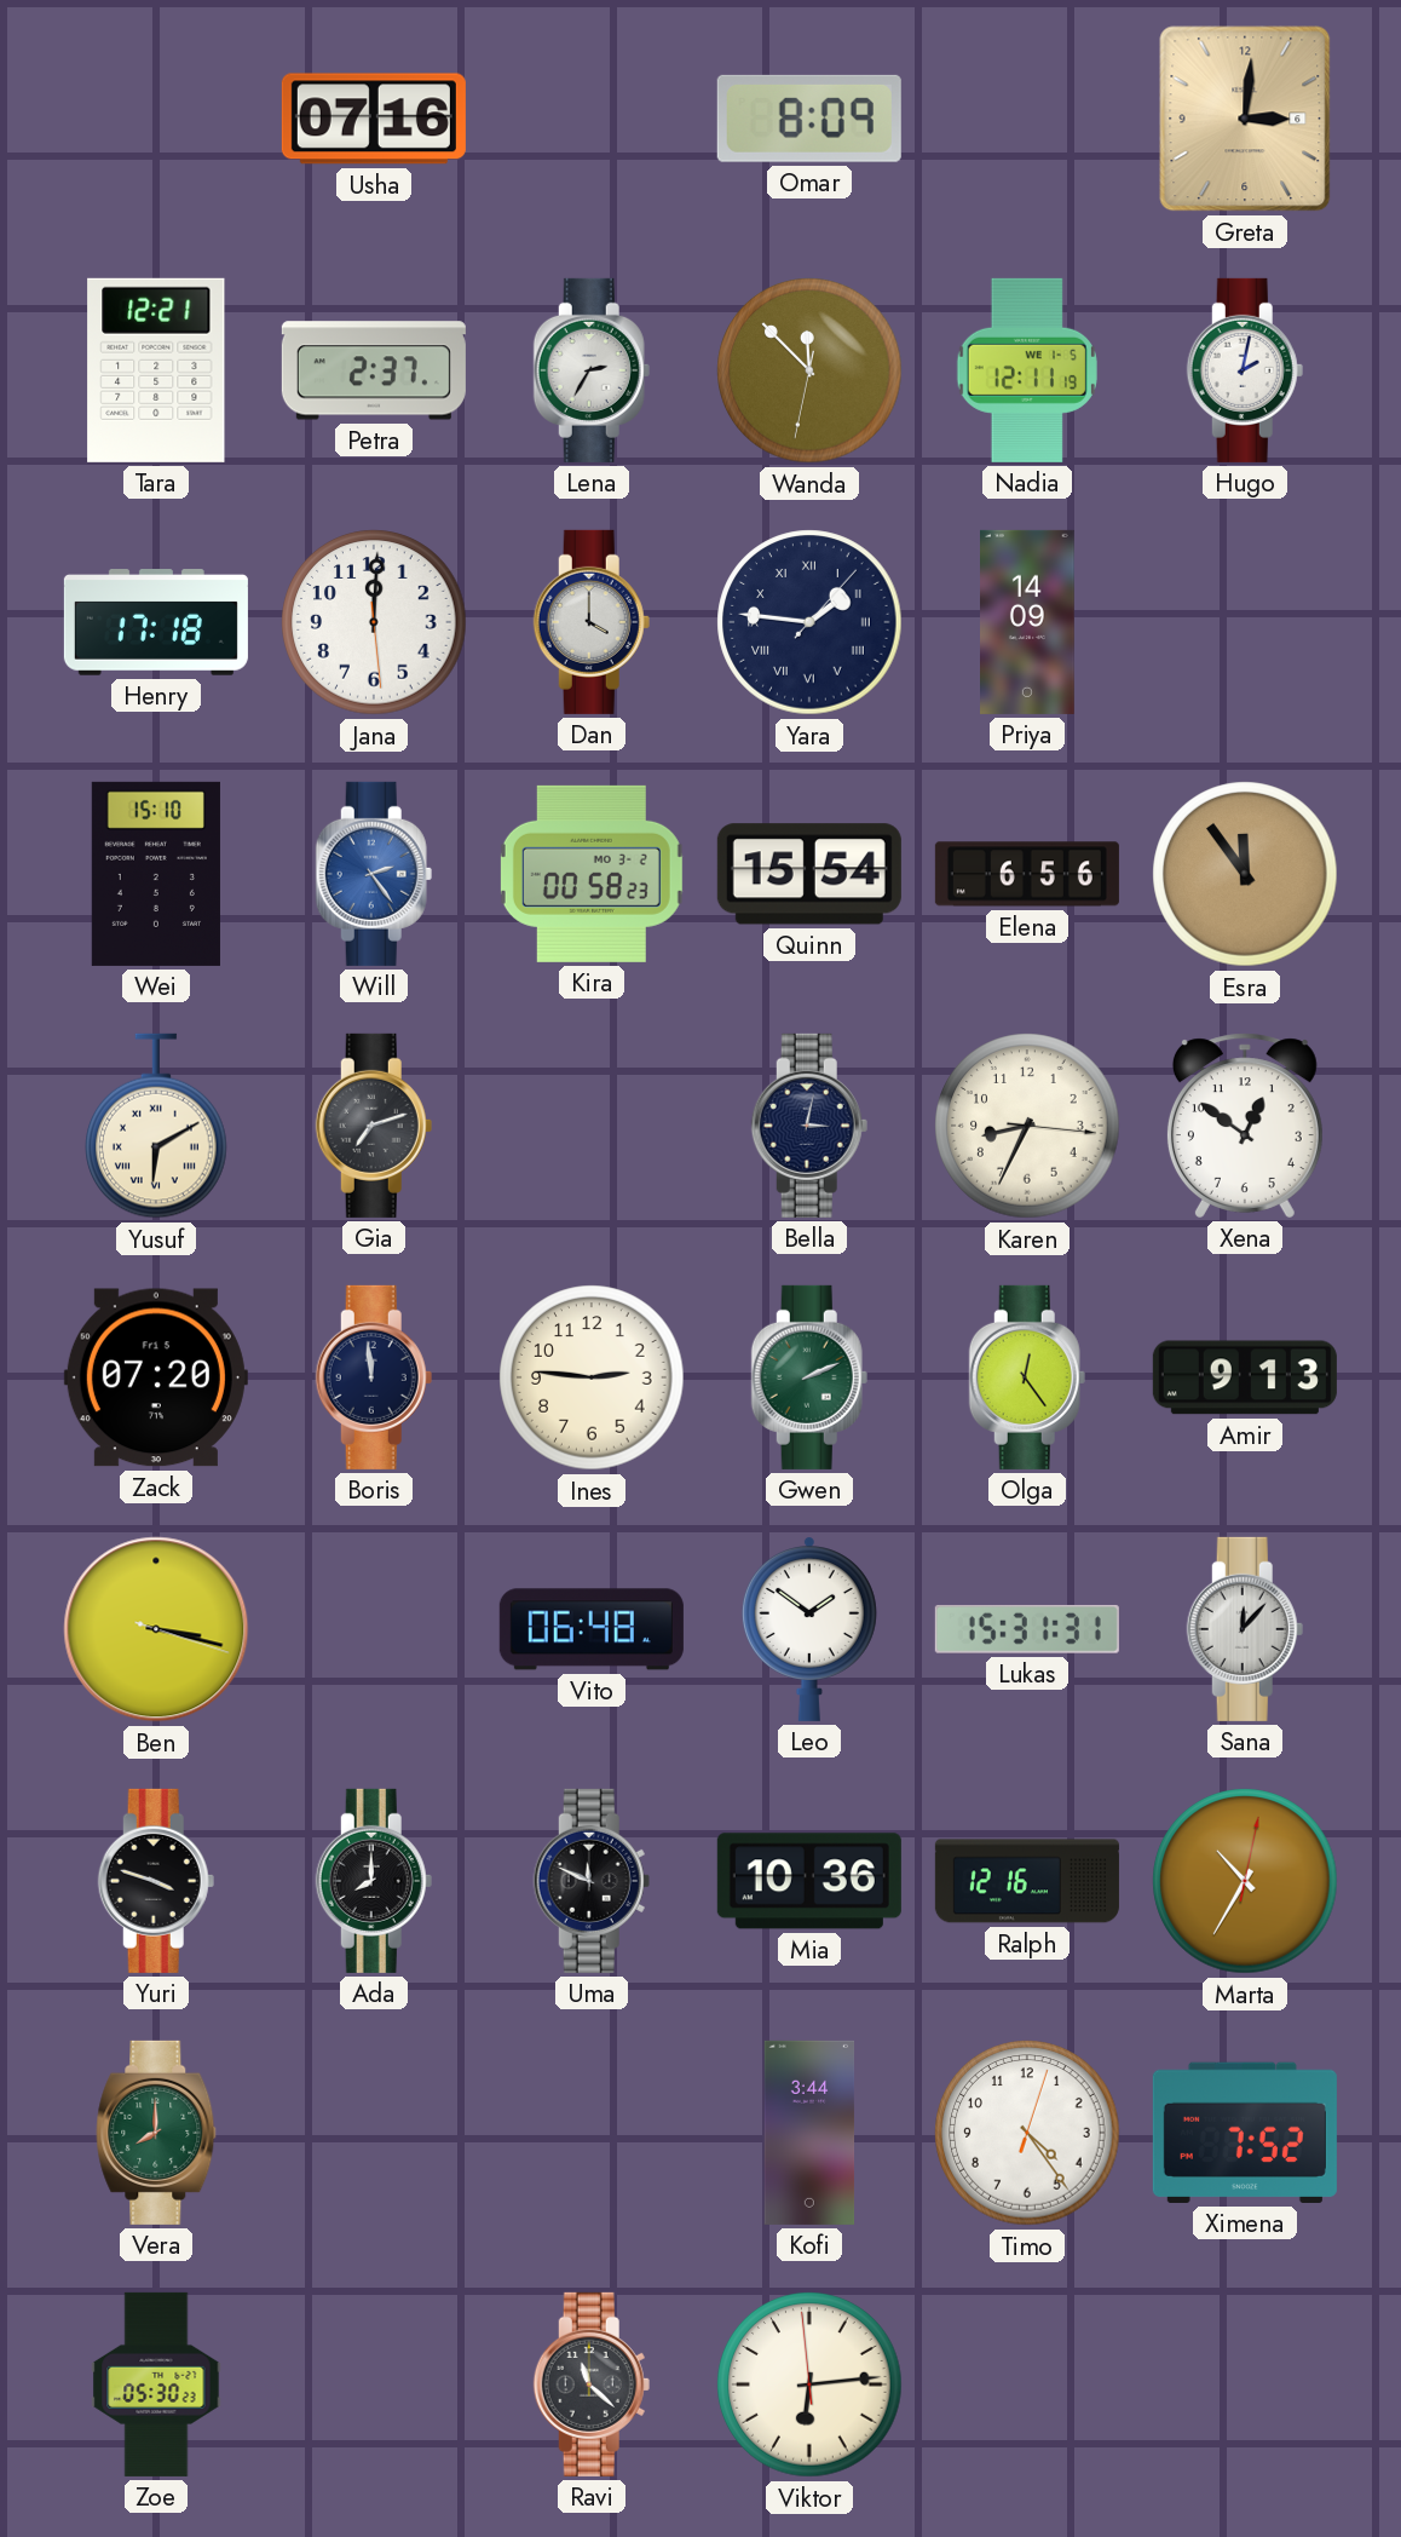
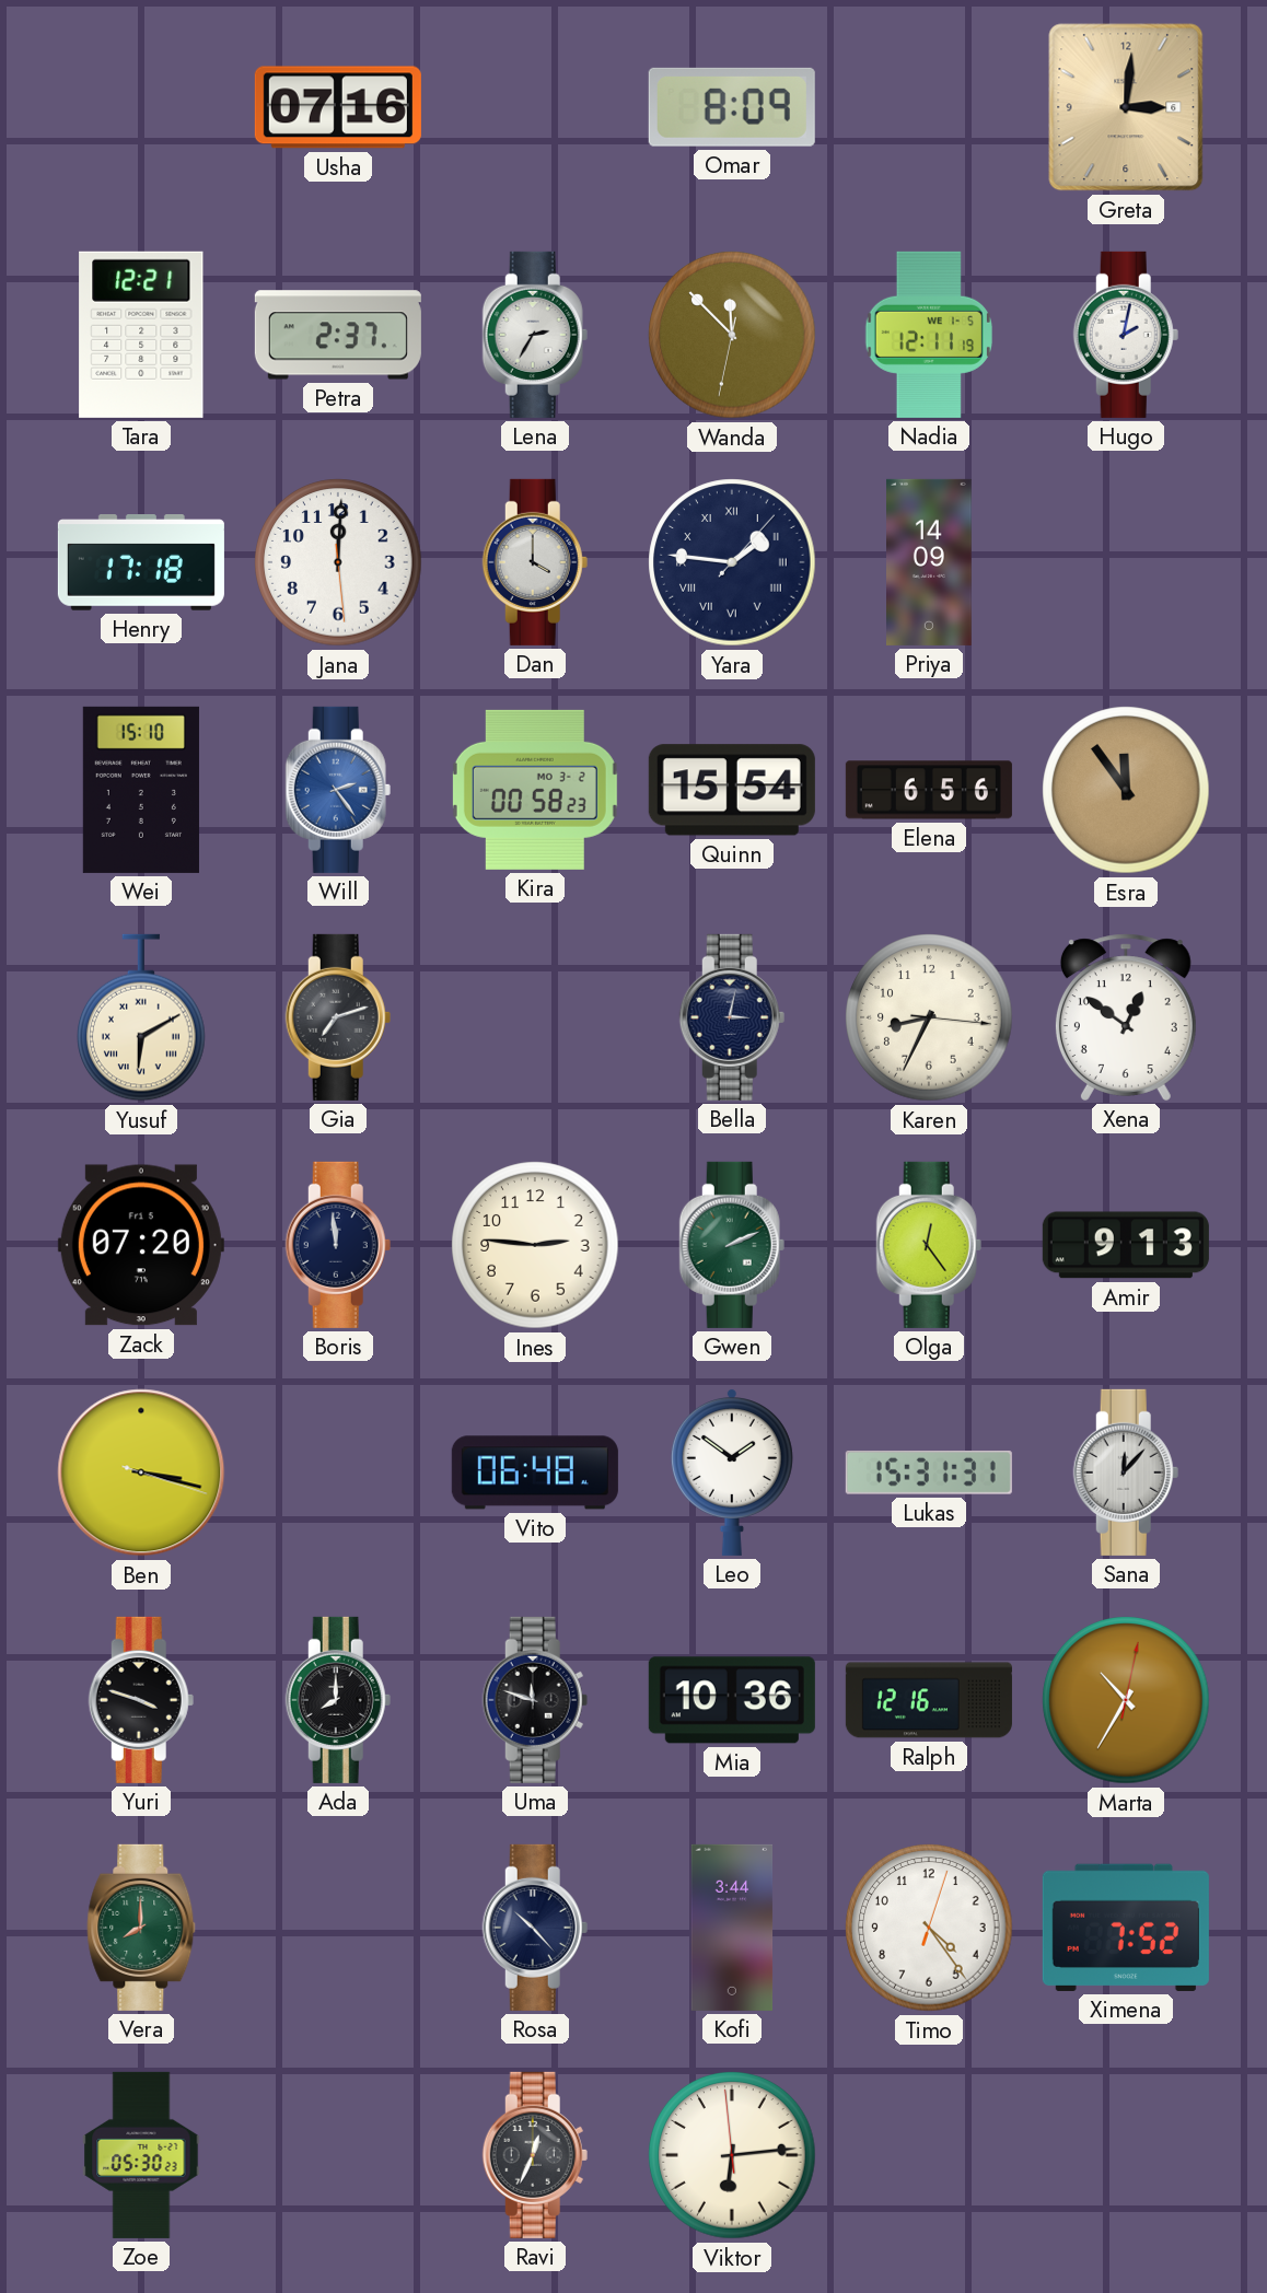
Uma: 11:49 -> 11:48 (535, 1700)
Rosa: none -> 10:23 (535, 1928)
Ravi: 11:22 -> 12:34 (535, 2155)
